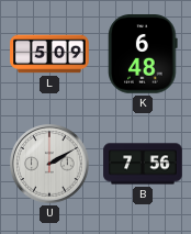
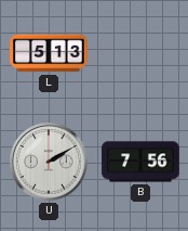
L: 5:09 -> 5:13 (49, 53)
K: 6:48 -> none (143, 55)
